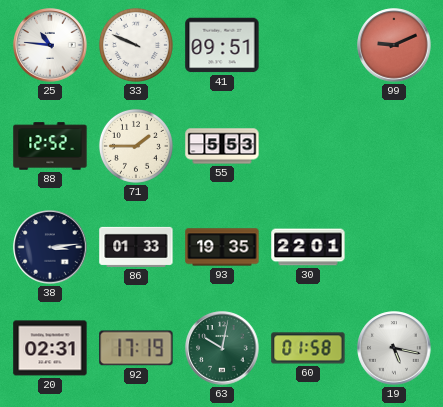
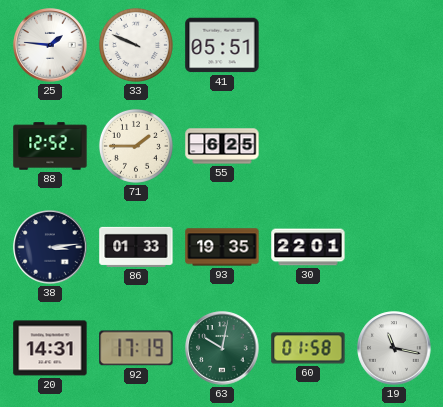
25: 10:46 -> 1:46 (50, 45)
41: 09:51 -> 05:51 (222, 45)
99: 9:11 -> none (394, 45)
55: 5:53 -> 6:25 (222, 146)
20: 02:31 -> 14:31 (50, 348)
19: 5:17 -> 11:17 (394, 348)
